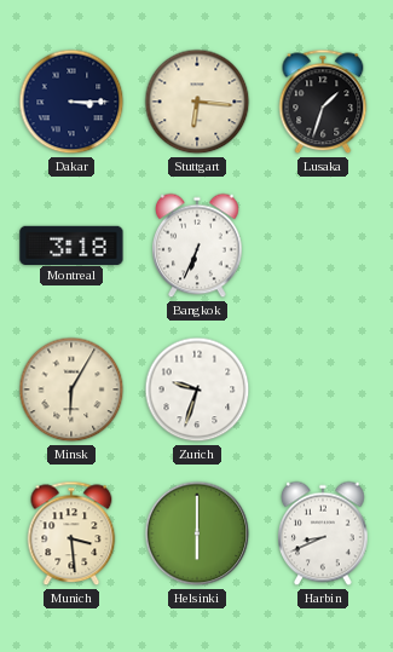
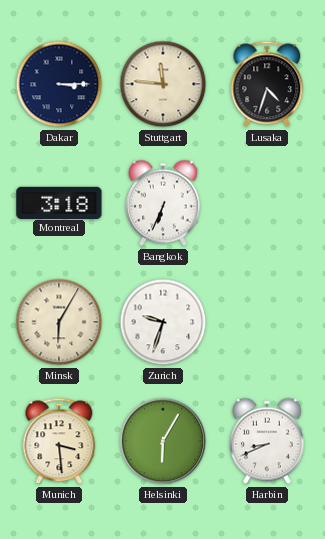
Stuttgart: 6:16 -> 11:46 (163, 84)
Lusaka: 1:33 -> 4:33 (267, 84)
Helsinki: 6:00 -> 6:05 (163, 441)
